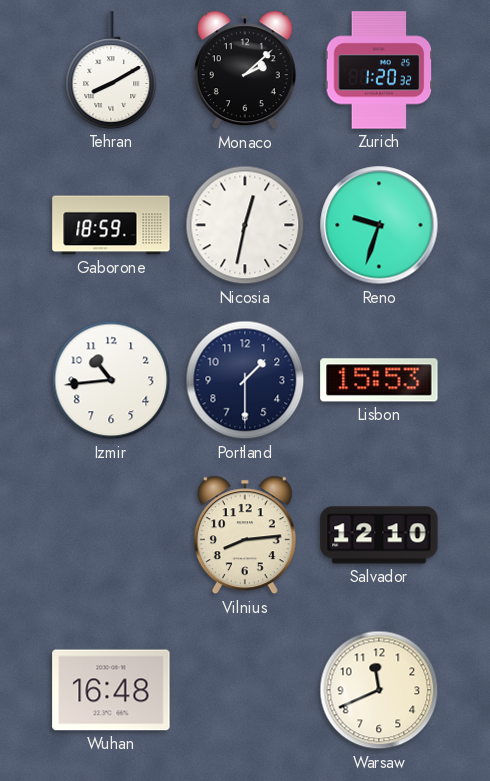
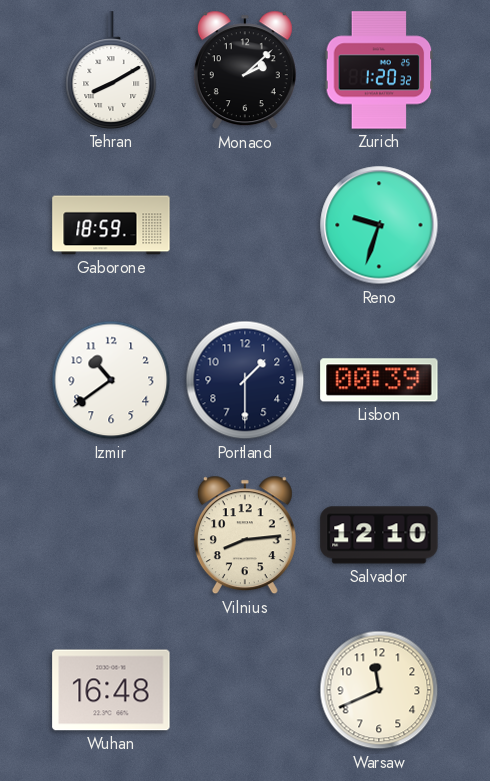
Nicosia: 12:32 -> none (245, 225)
Izmir: 10:44 -> 10:39 (111, 380)
Lisbon: 15:53 -> 00:39 (379, 380)
